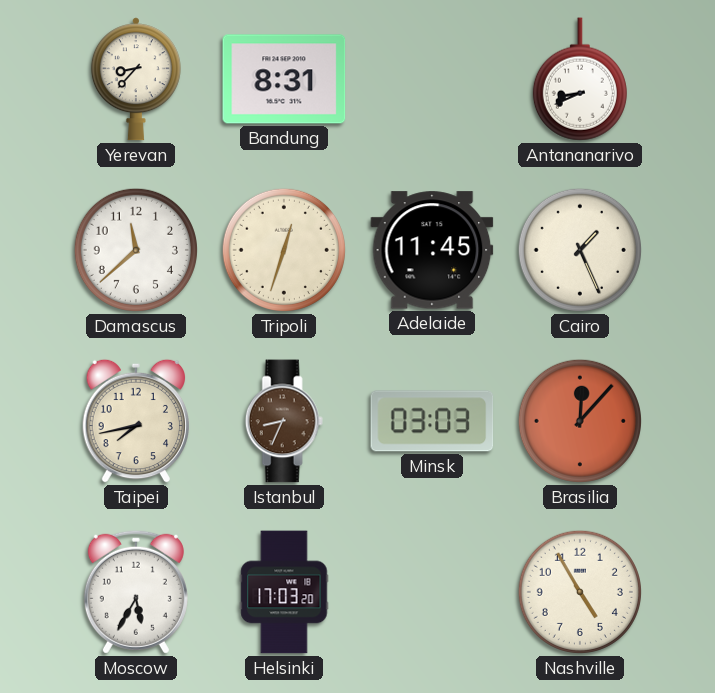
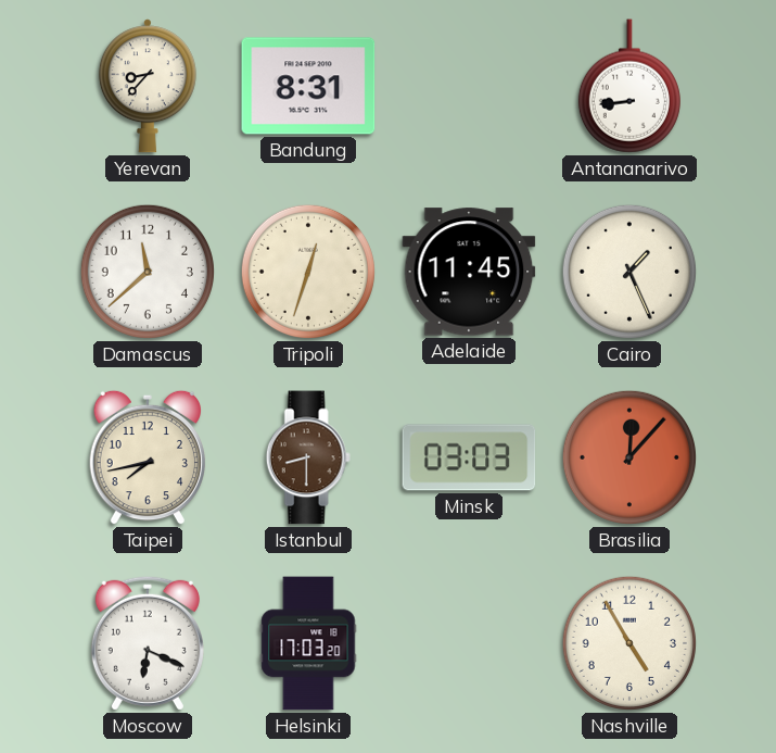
Antananarivo: 8:41 -> 8:44 (629, 86)
Istanbul: 8:34 -> 8:30 (308, 457)
Moscow: 5:35 -> 6:19 (148, 643)
